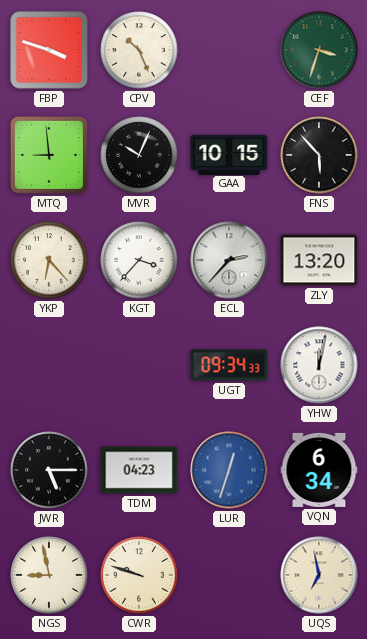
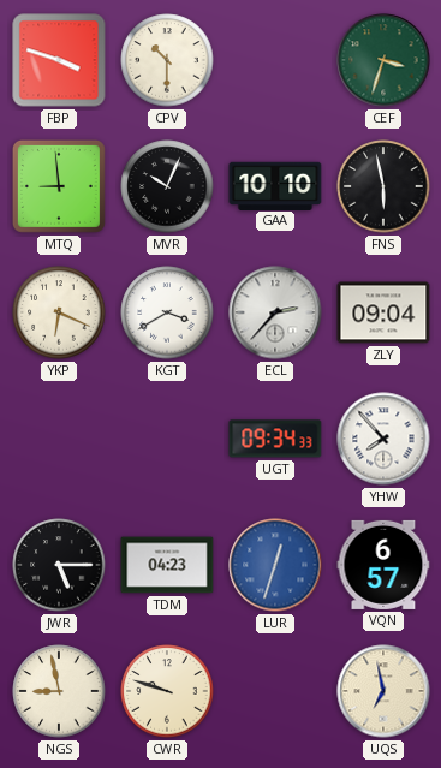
CPV: 10:26 -> 10:30 (167, 60)
GAA: 10:15 -> 10:10 (275, 185)
FNS: 5:53 -> 5:58 (383, 186)
YKP: 6:23 -> 6:19 (59, 312)
KGT: 3:37 -> 3:40 (167, 312)
ZLY: 13:20 -> 09:04 (383, 312)
YHW: 12:02 -> 7:53 (383, 439)
VQN: 6:34 -> 6:57 (383, 565)
